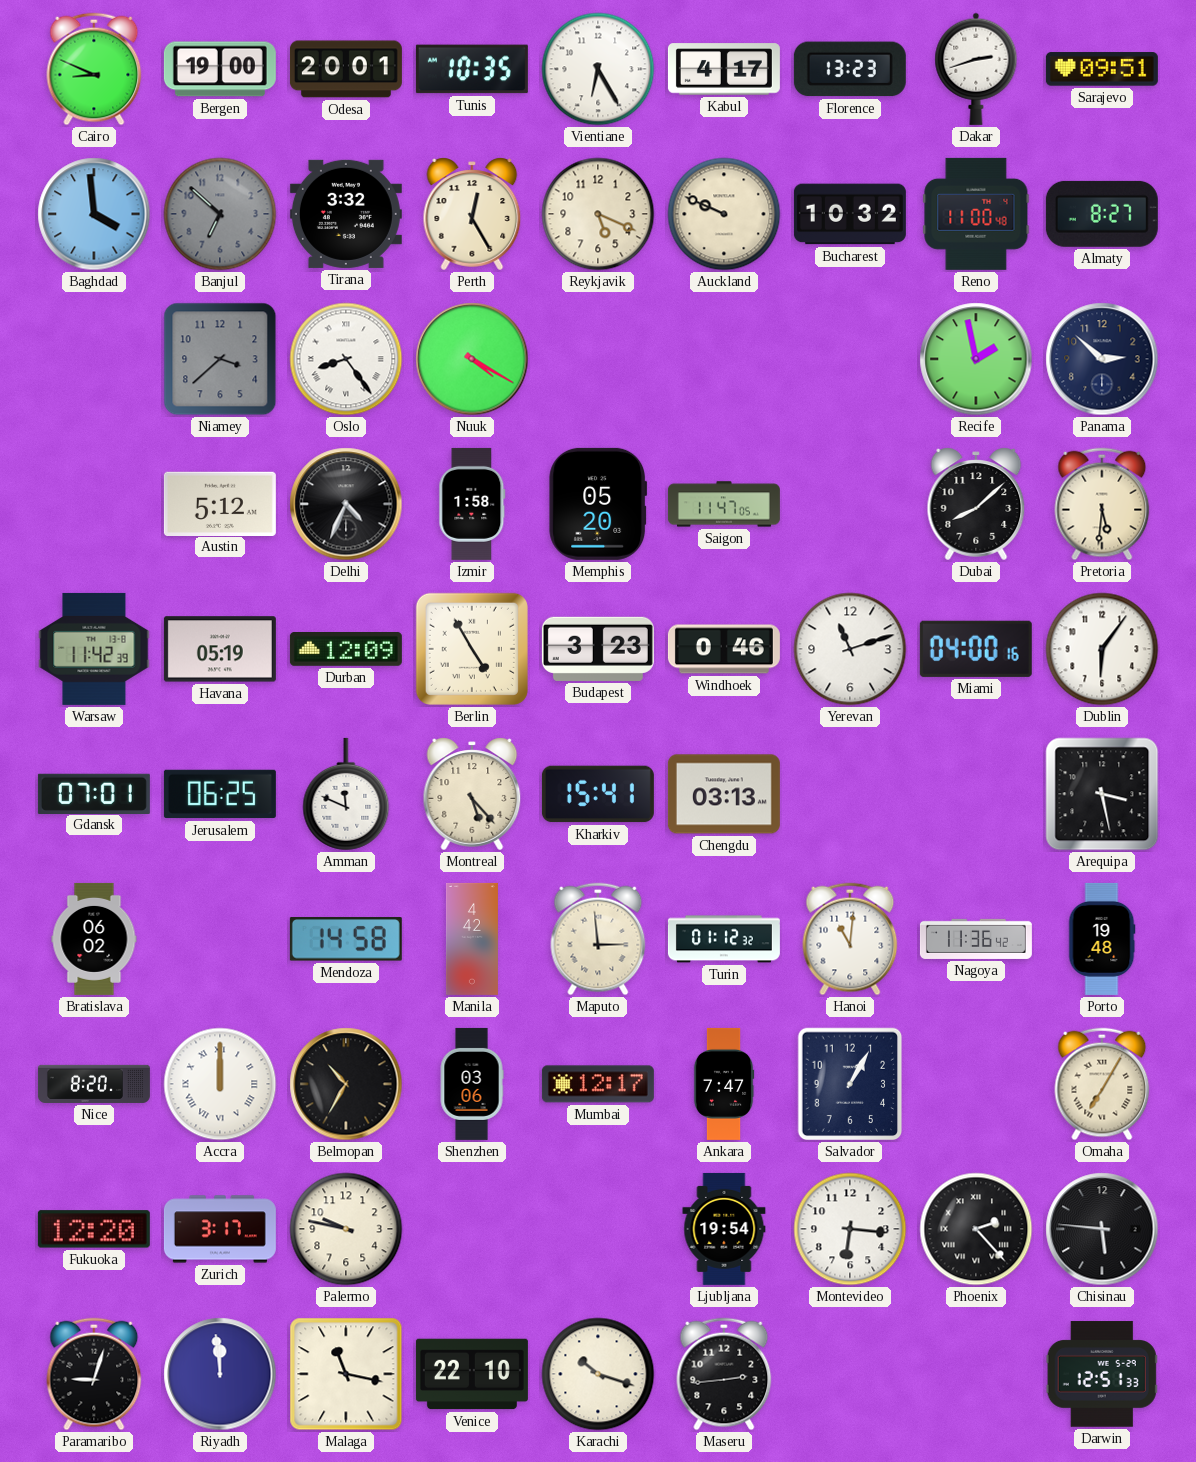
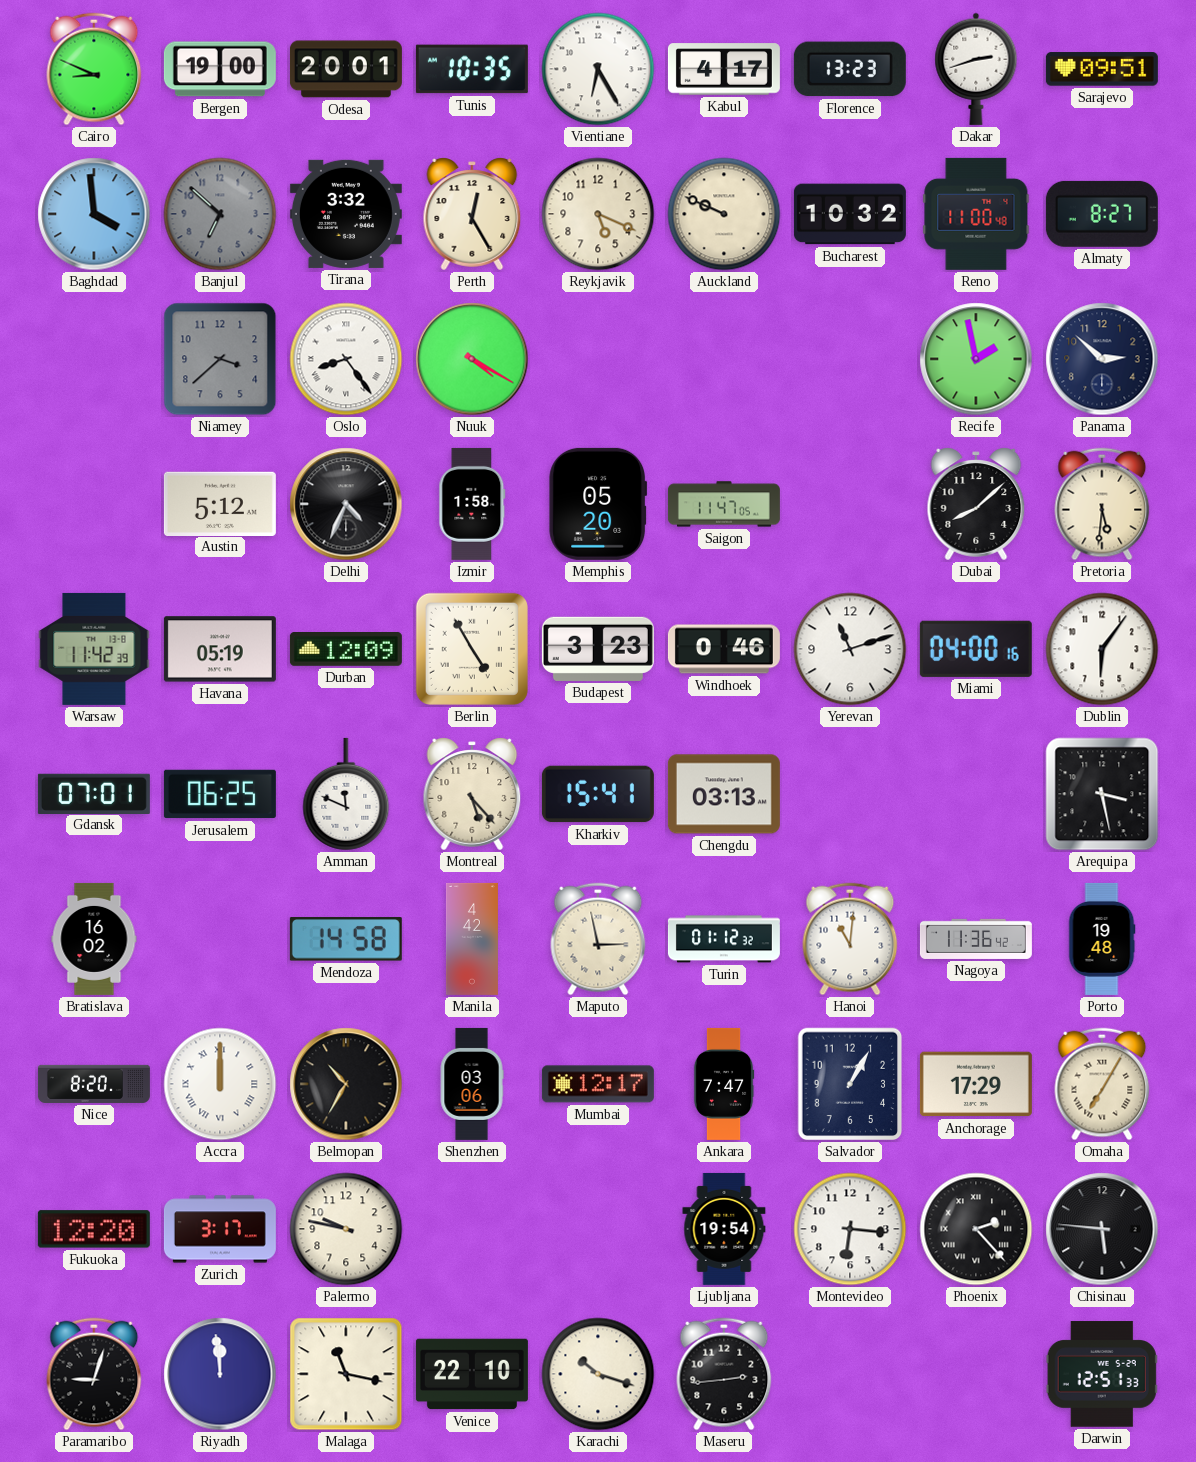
Bratislava: 06:02 -> 16:02 (94, 939)
Maputo: 2:59 -> 2:58 (598, 939)
Anchorage: none -> 17:29 (976, 1084)
